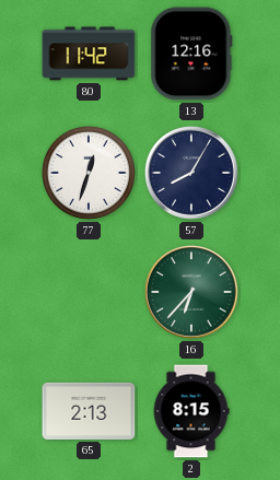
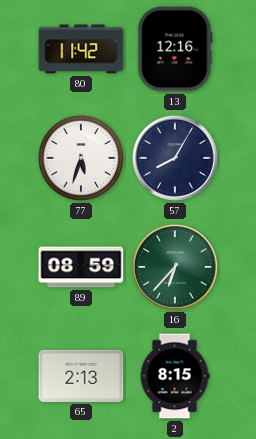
77: 12:33 -> 5:33 (81, 158)
89: none -> 08:59 (81, 267)
